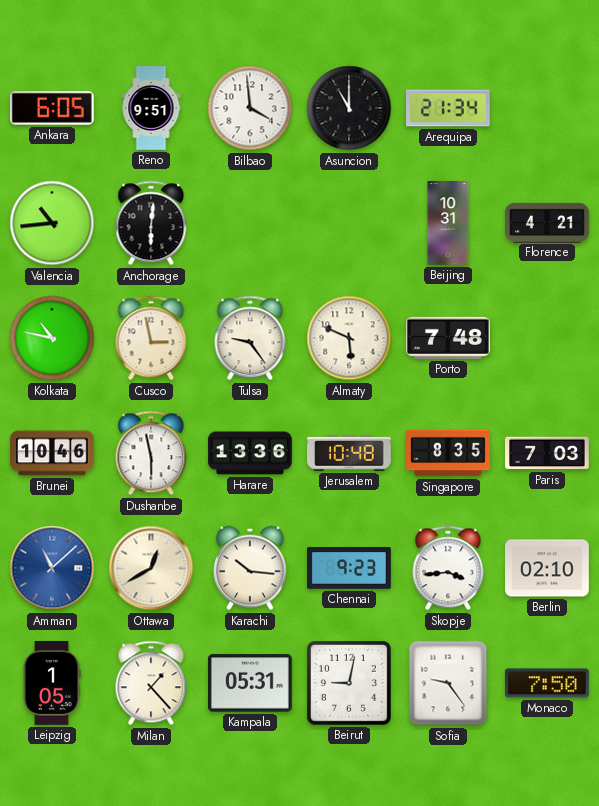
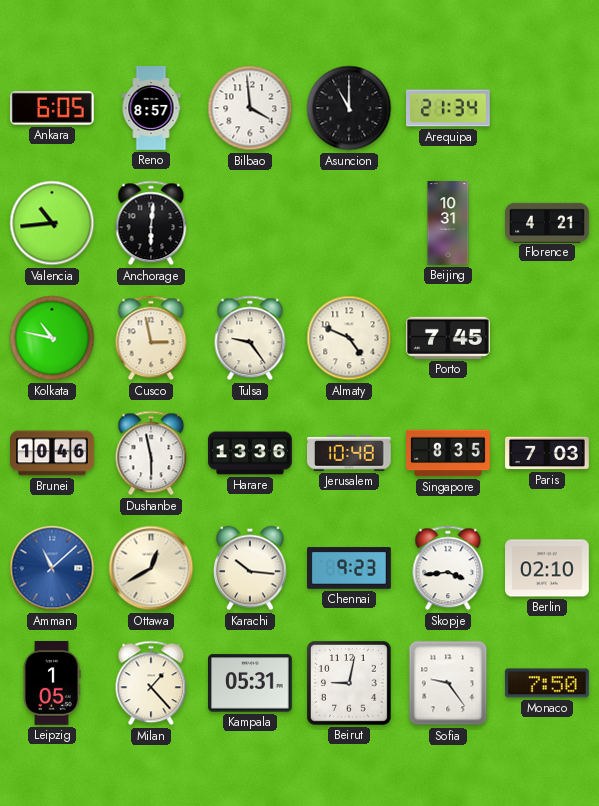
Reno: 9:51 -> 8:57 (151, 108)
Almaty: 5:49 -> 4:49 (349, 338)
Porto: 7:48 -> 7:45 (449, 338)
